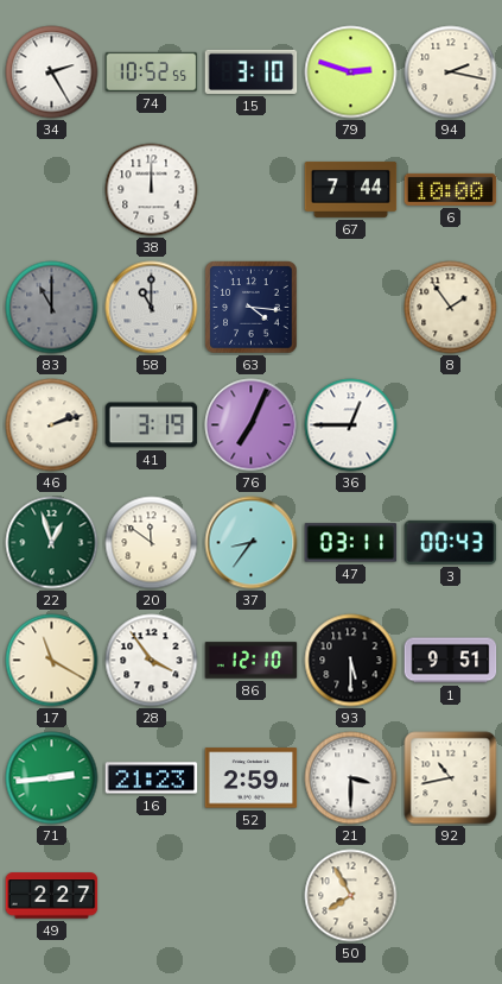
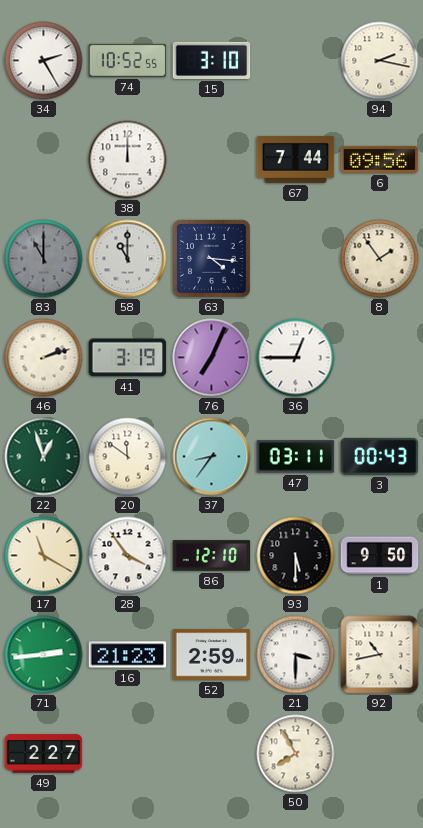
79: 2:48 -> none (351, 72)
6: 10:00 -> 09:56 (380, 159)
1: 9:51 -> 9:50 (380, 556)
